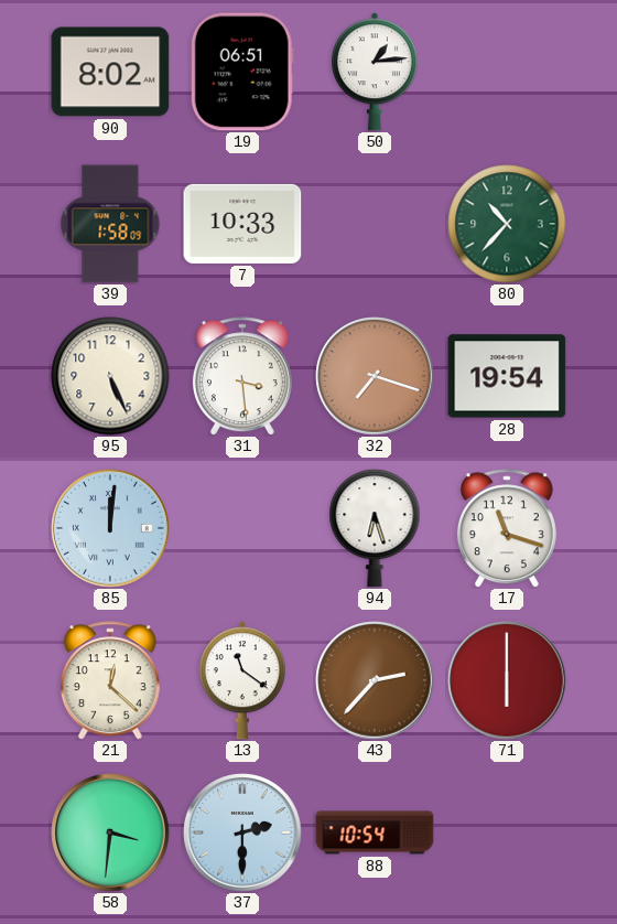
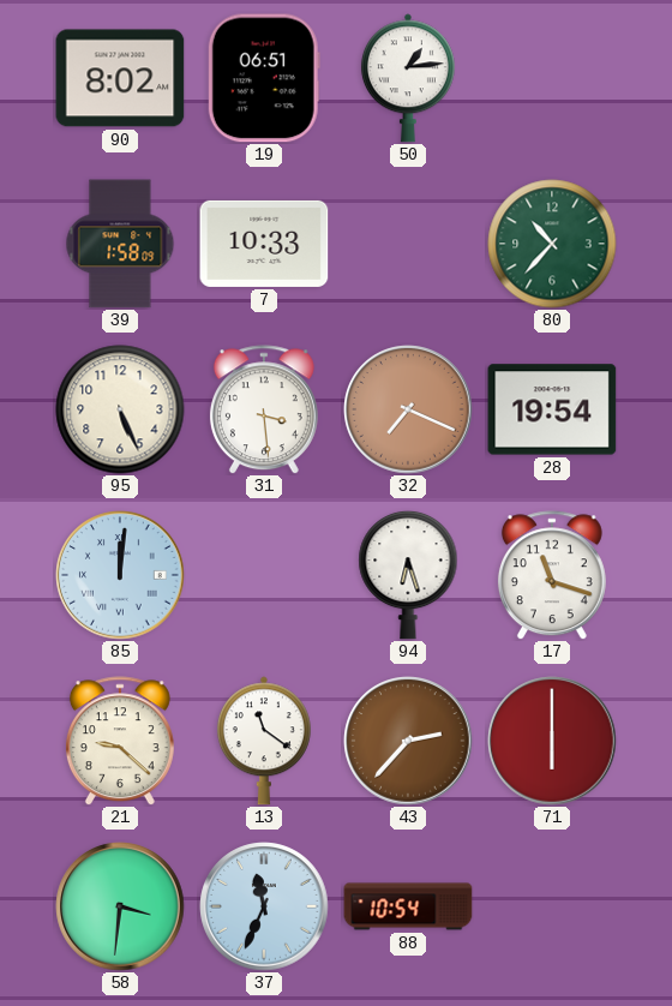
32: 7:18 -> 7:19 (408, 409)
21: 12:22 -> 9:22 (120, 741)
37: 2:30 -> 11:34 (264, 906)
